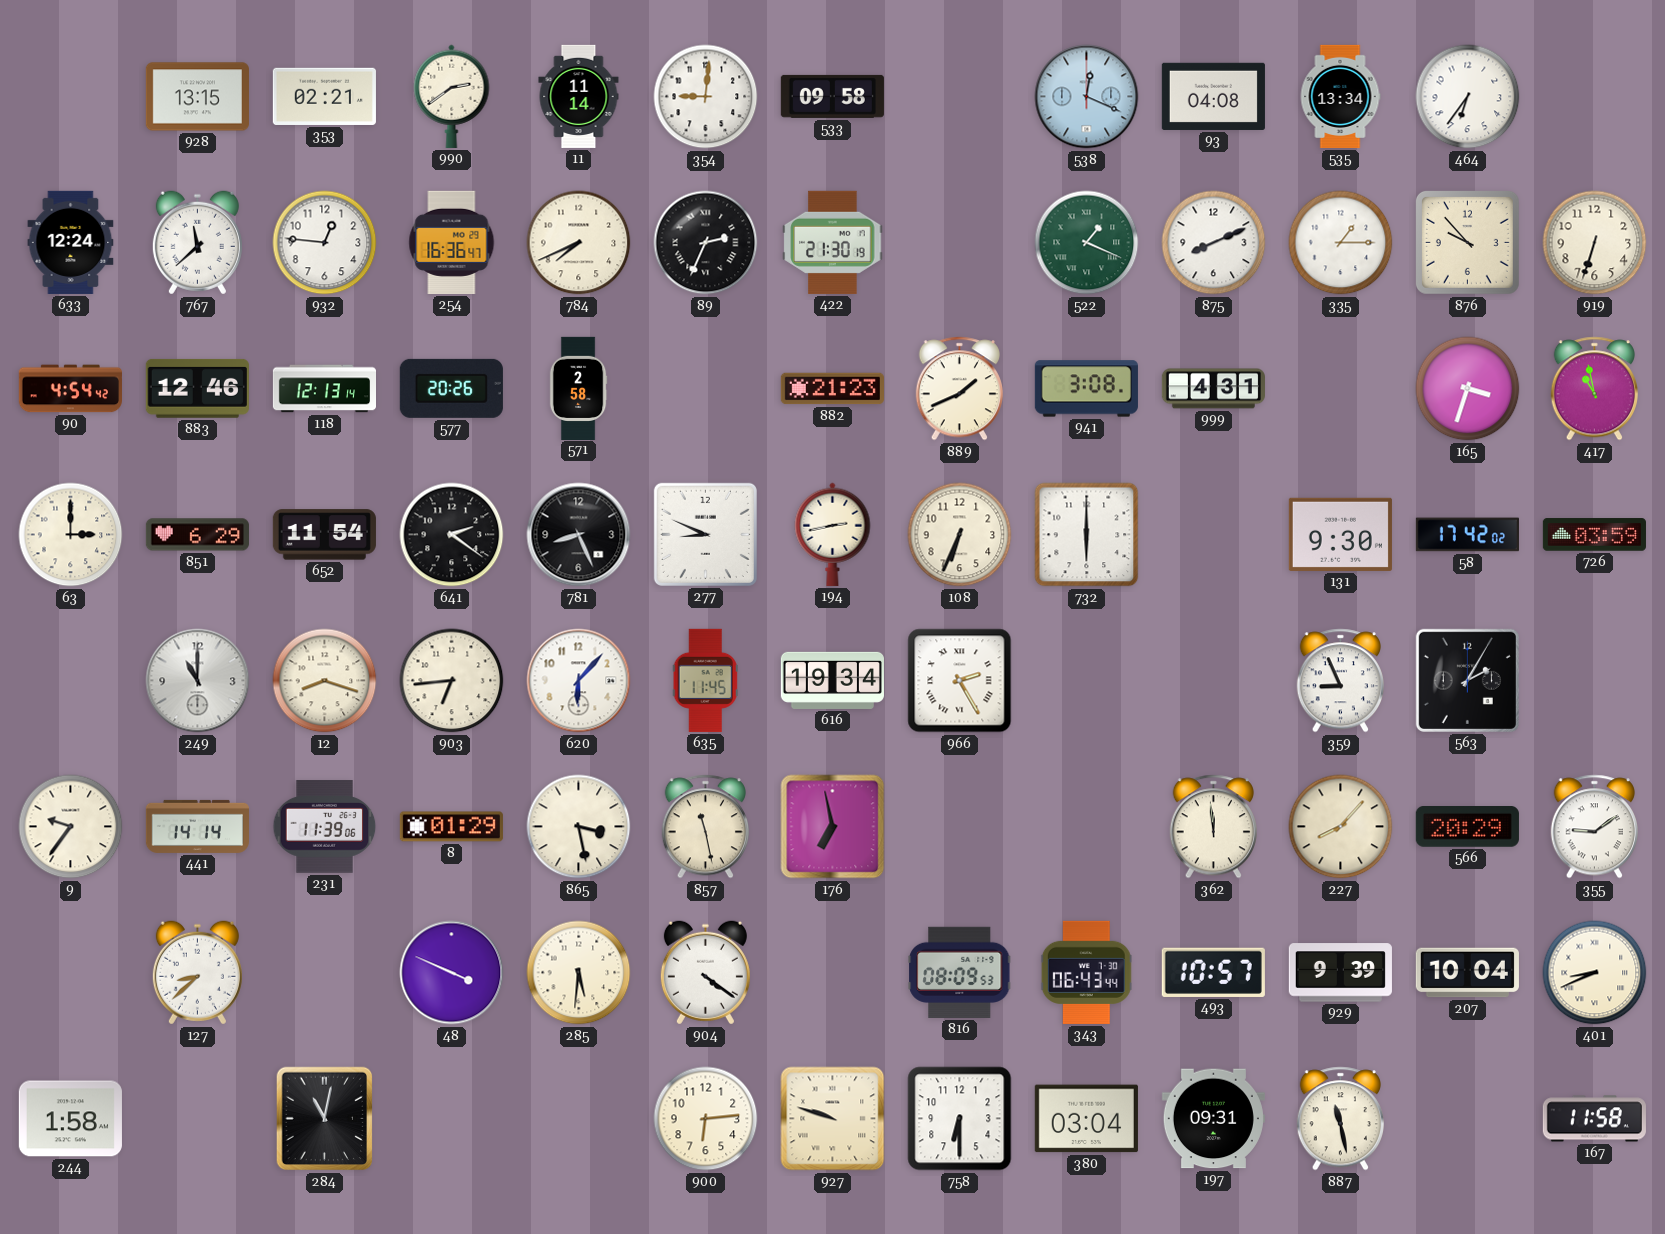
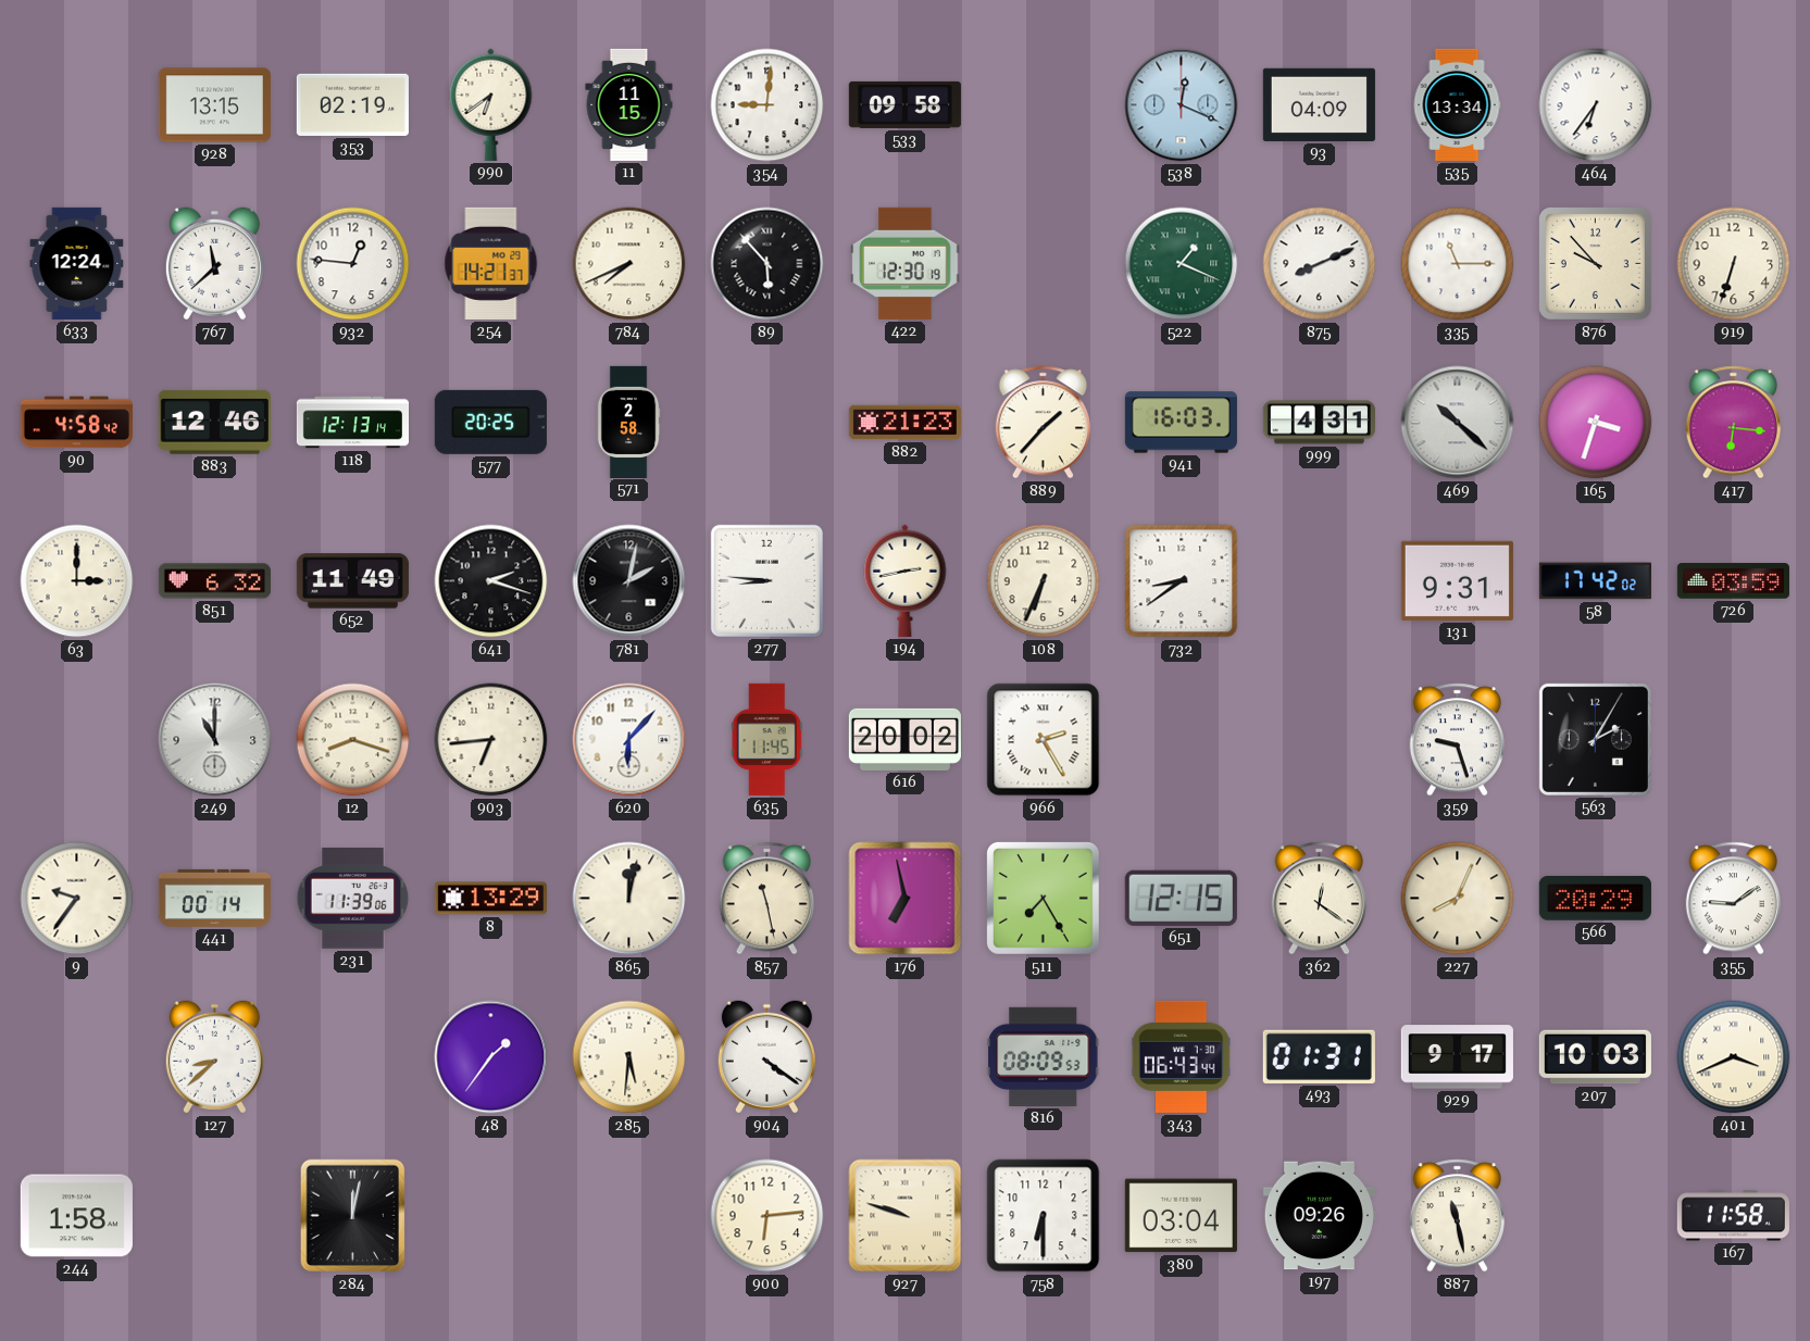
353: 02:21 -> 02:19 (352, 104)
990: 2:39 -> 6:39 (491, 104)
11: 11:14 -> 11:15 (629, 104)
93: 04:08 -> 04:09 (1319, 104)
254: 16:36 -> 14:21 (491, 263)
89: 2:34 -> 5:53 (767, 264)
422: 21:30 -> 12:30 (906, 263)
335: 1:15 -> 11:15 (1458, 264)
90: 4:54 -> 4:58 (76, 423)
577: 20:26 -> 20:25 (490, 422)
889: 1:41 -> 1:37 (1043, 423)
941: 3:08 -> 16:03 (1181, 423)
469: none -> 10:22 (1458, 423)
417: 10:58 -> 6:16 (1733, 423)
851: 6:29 -> 6:32 (214, 581)
652: 11:54 -> 11:49 (352, 581)
641: 2:21 -> 2:18 (491, 581)
781: 8:26 -> 2:02 (629, 581)
277: 8:49 -> 8:46 (766, 580)
732: 6:00 -> 8:39 (1182, 581)
131: 9:30 -> 9:31 (1457, 580)
616: 19:34 -> 20:02 (904, 739)
359: 8:56 -> 9:27 (1457, 740)
441: 14:14 -> 00:14 (214, 898)
8: 01:29 -> 13:29 (490, 899)
865: 3:28 -> 12:02 (629, 899)
511: none -> 7:25 (1043, 898)
651: none -> 12:15 (1181, 898)
362: 11:59 -> 12:21 (1319, 899)
227: 8:07 -> 8:04 (1458, 899)
48: 3:49 -> 1:36 (491, 1057)
493: 10:57 -> 01:31 (1319, 1056)
929: 9:39 -> 9:17 (1457, 1057)
207: 10:04 -> 10:03 (1595, 1057)
401: 8:41 -> 3:41 (1734, 1057)
284: 11:02 -> 12:02 (353, 1216)
197: 09:31 -> 09:26 (1319, 1216)
